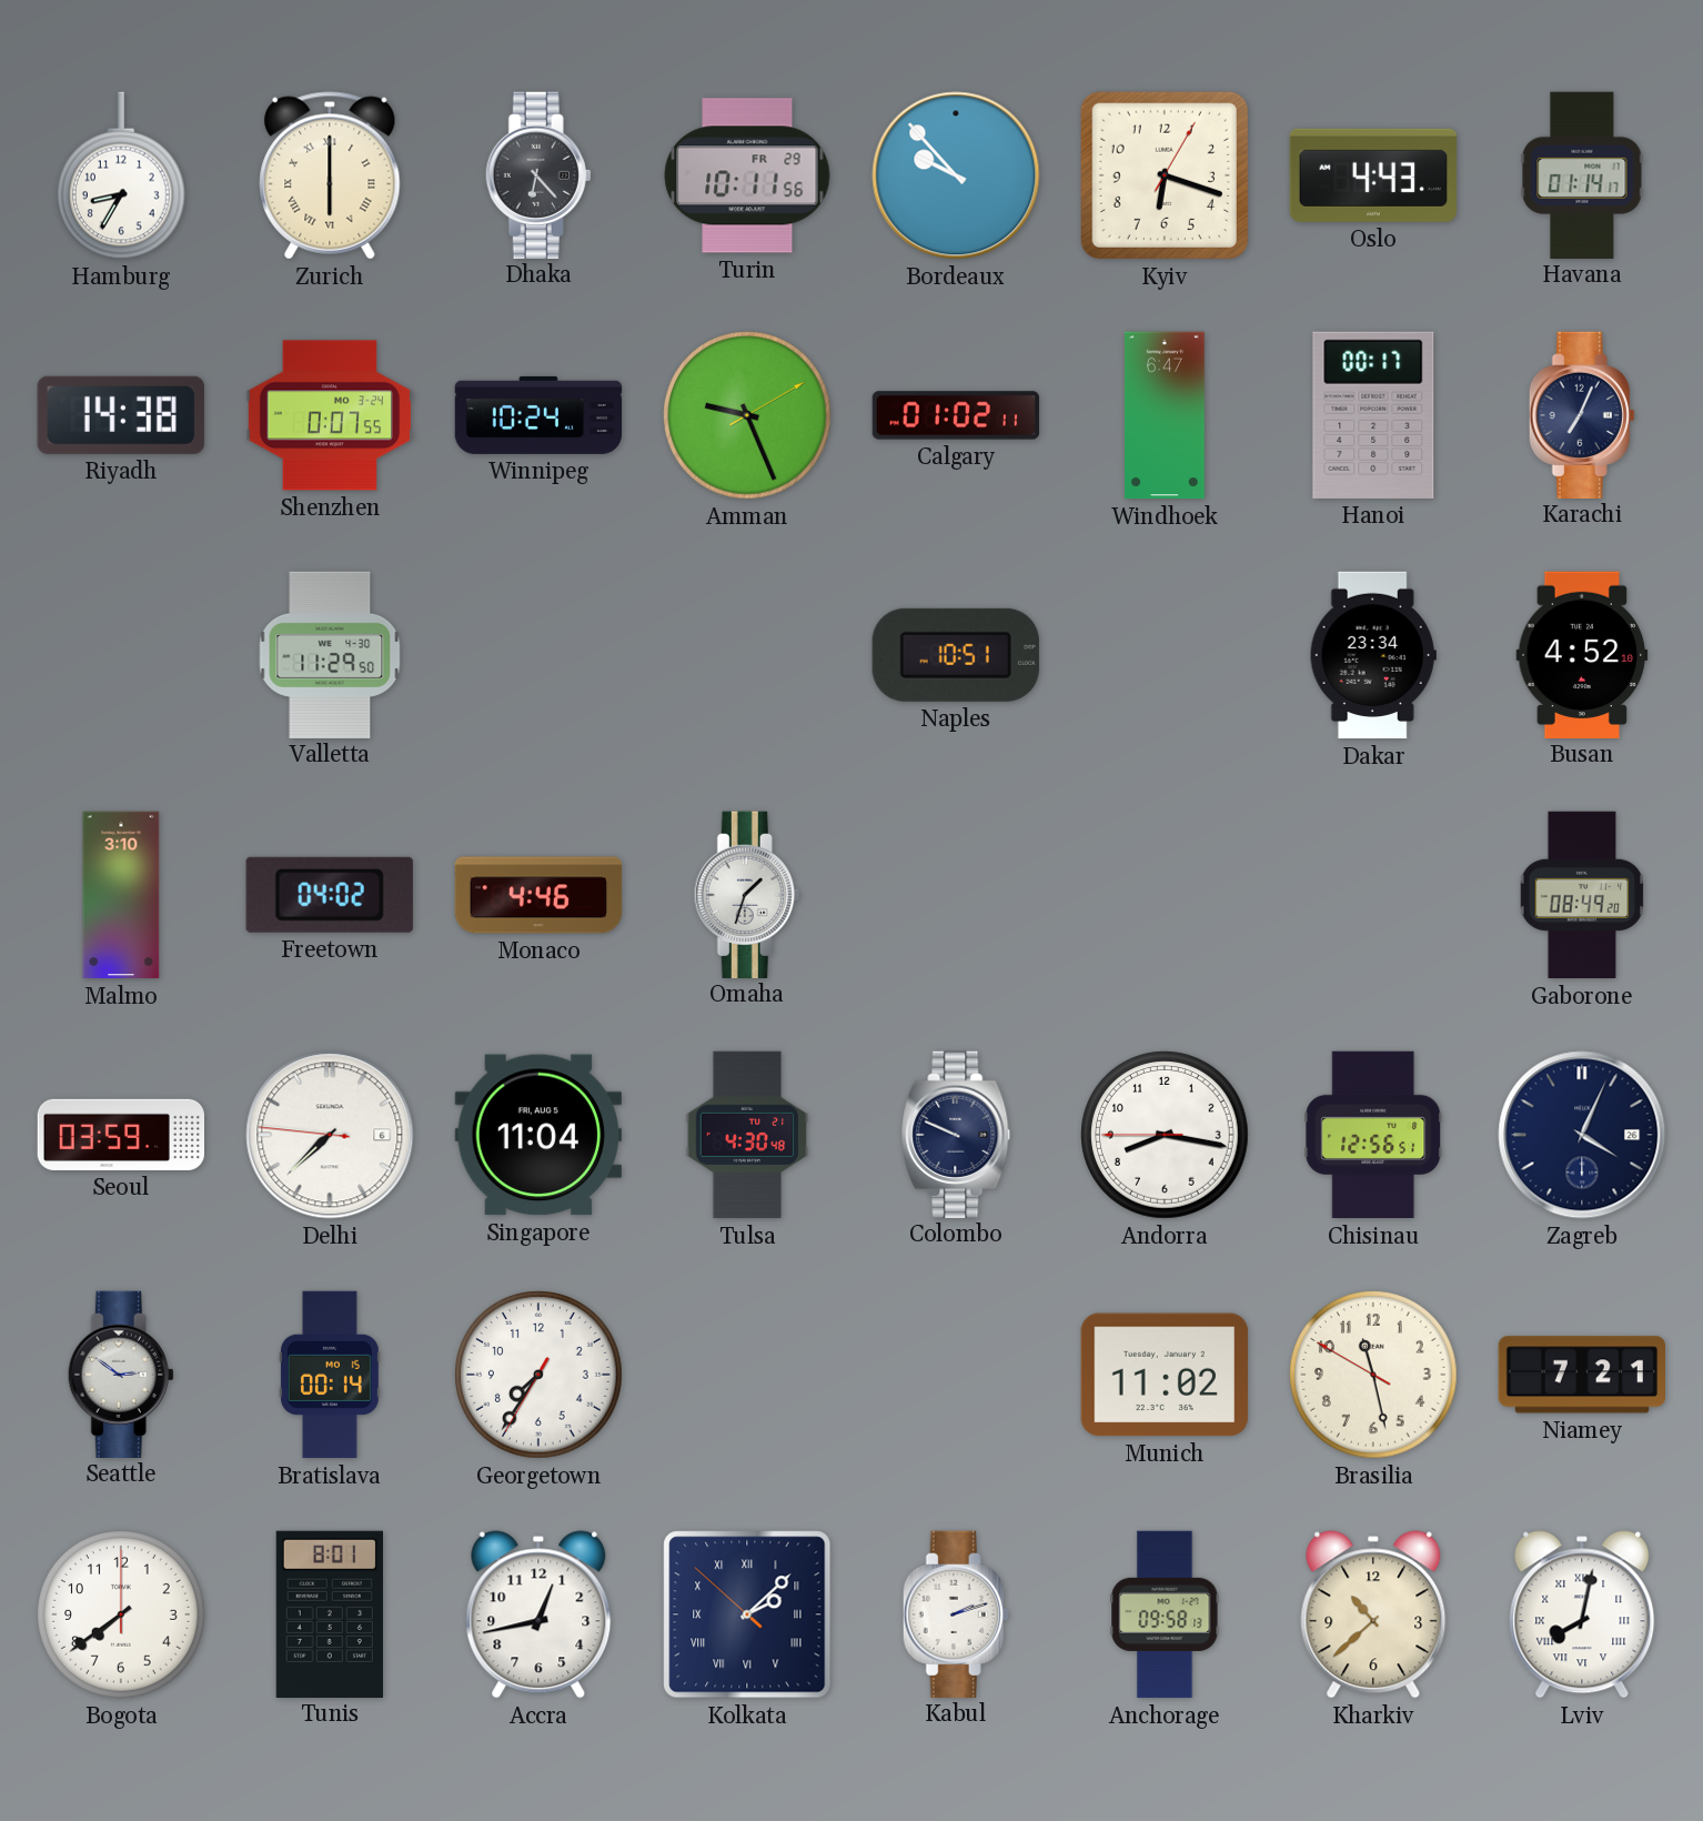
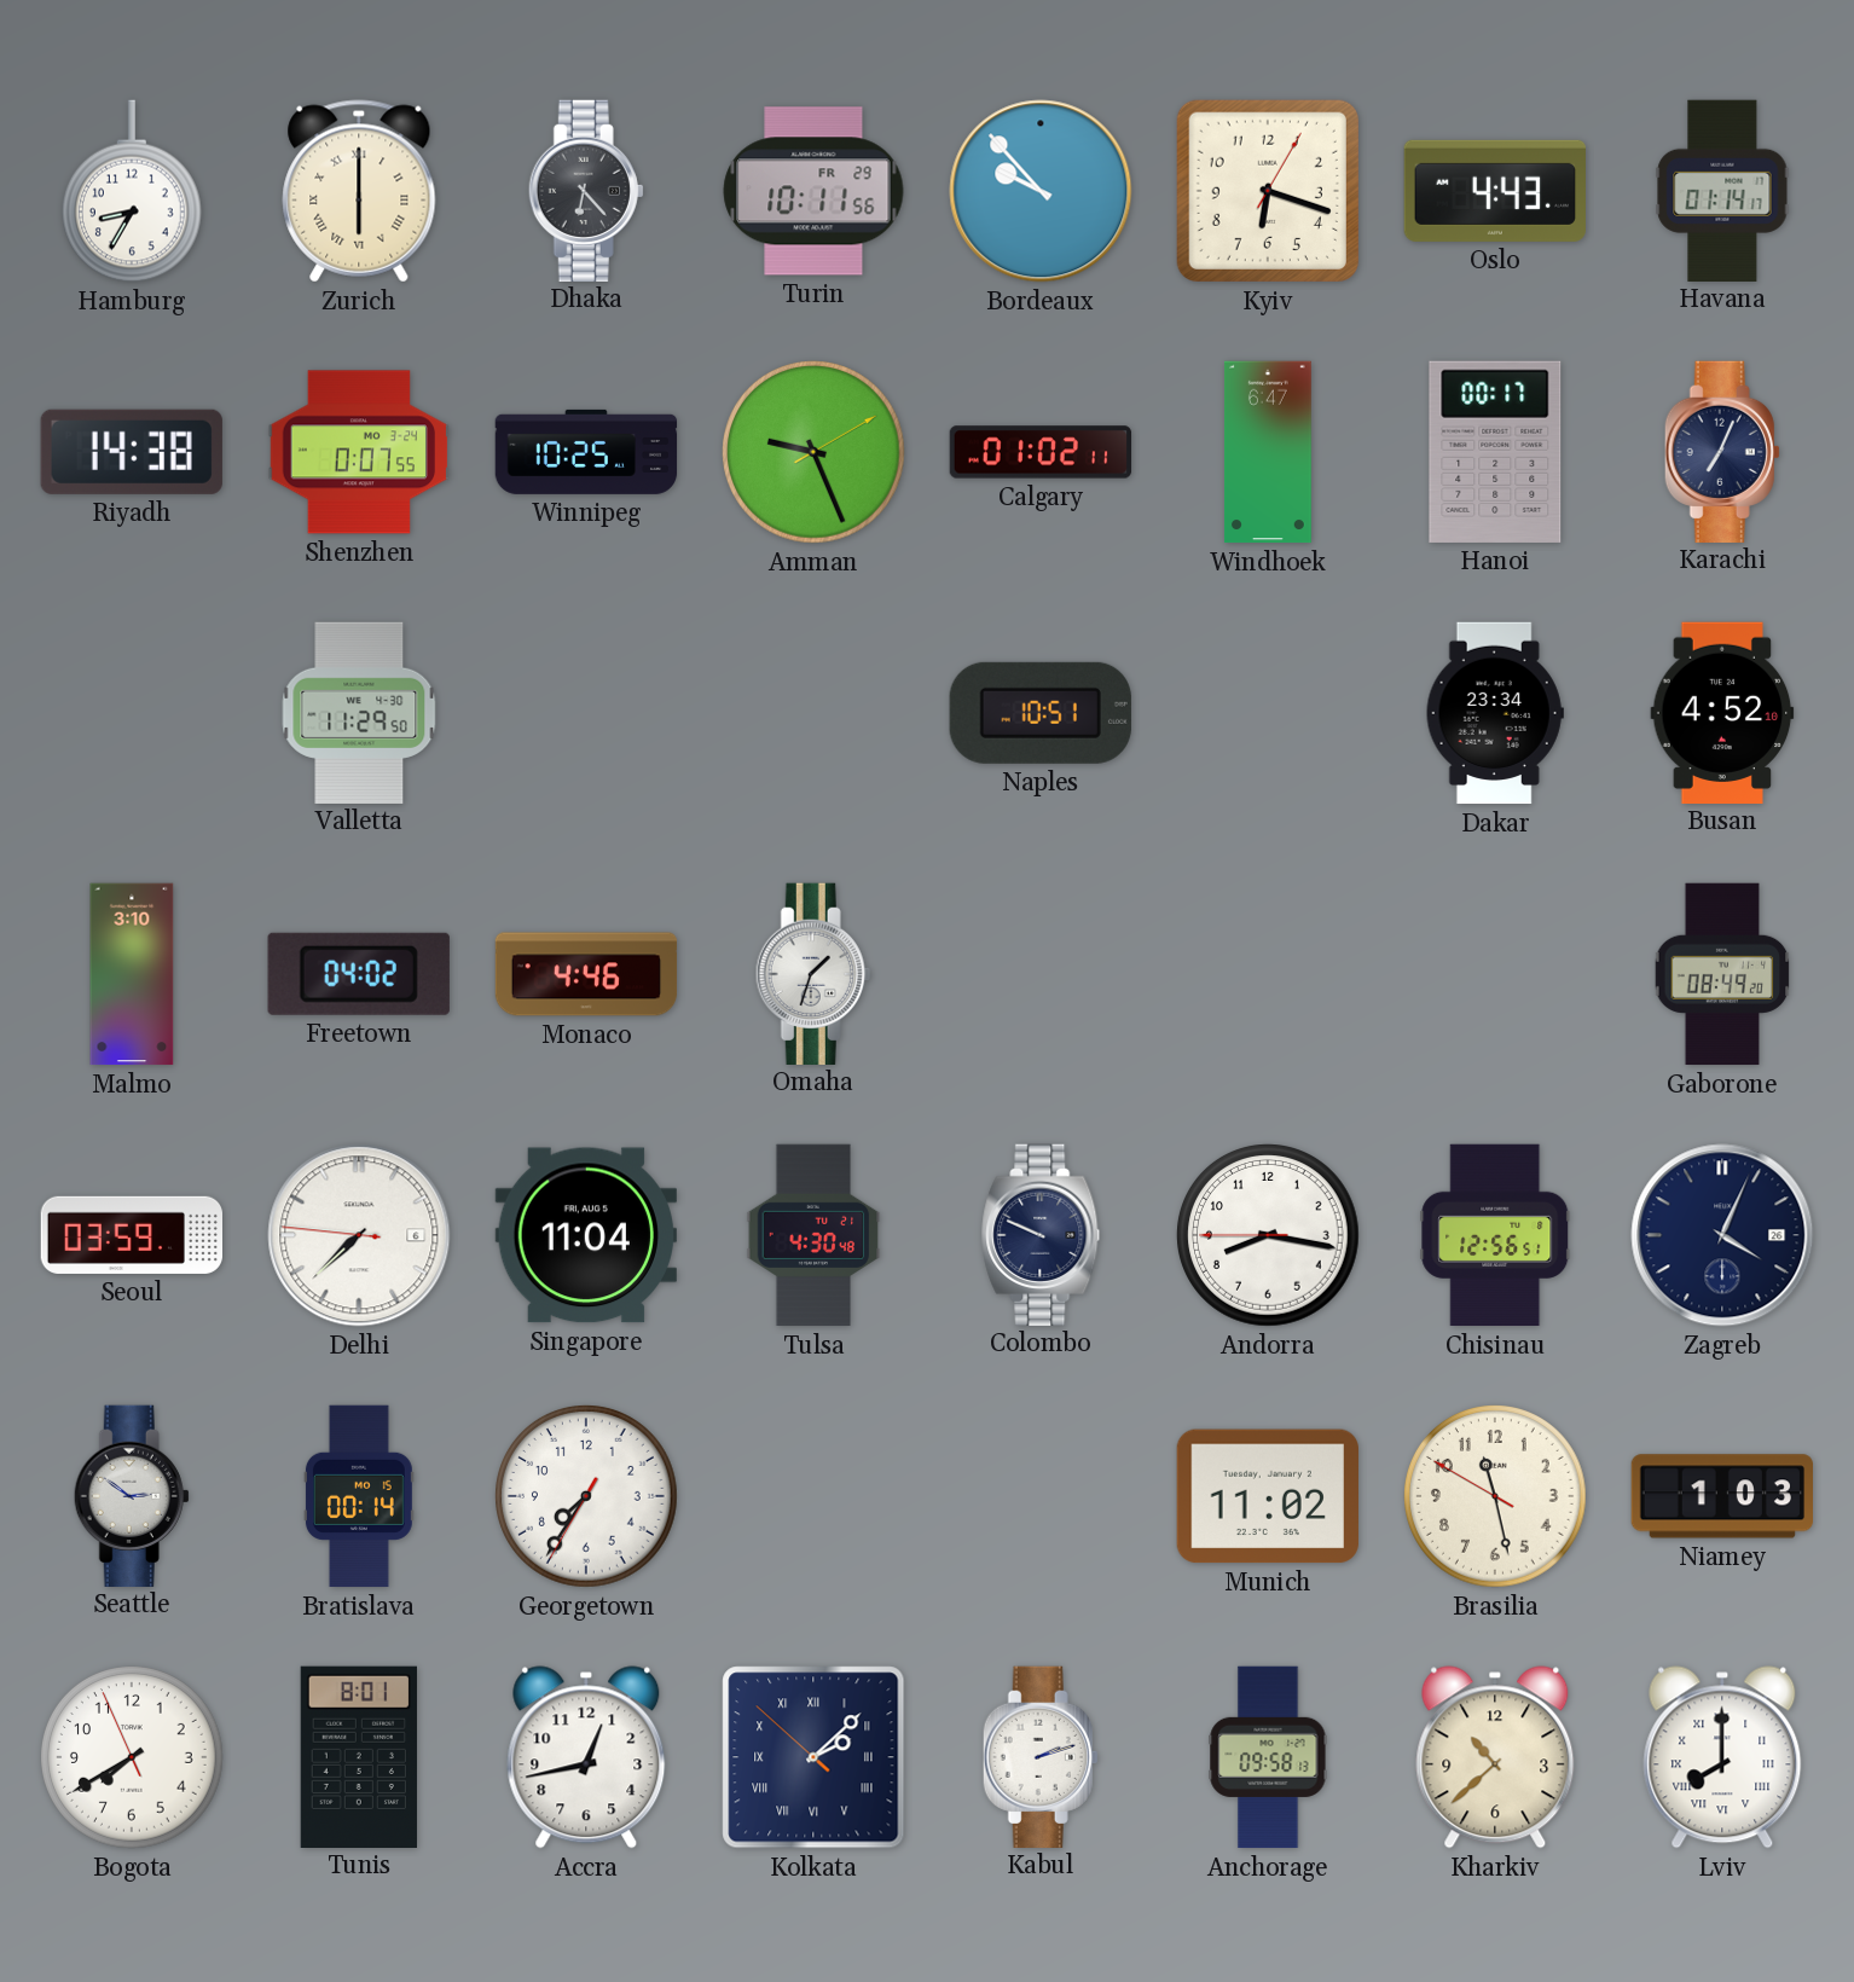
Winnipeg: 10:24 -> 10:25 (586, 452)
Niamey: 7:21 -> 1:03 (1721, 1496)
Bogota: 7:39:00 -> 7:39:56 (133, 1758)
Lviv: 8:02 -> 8:00 (1722, 1757)
